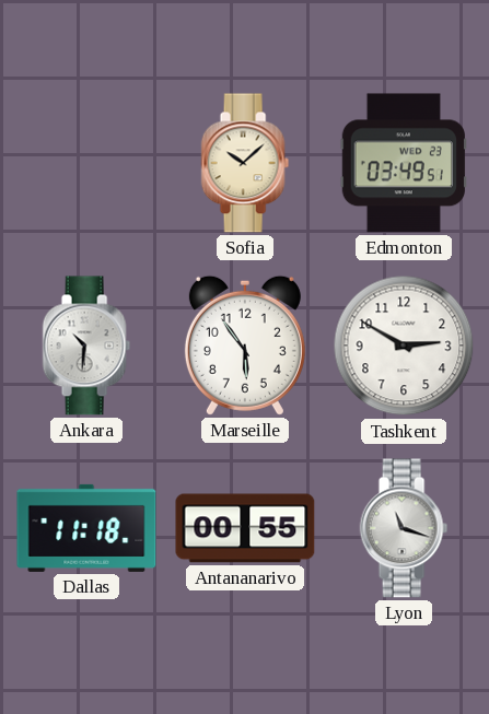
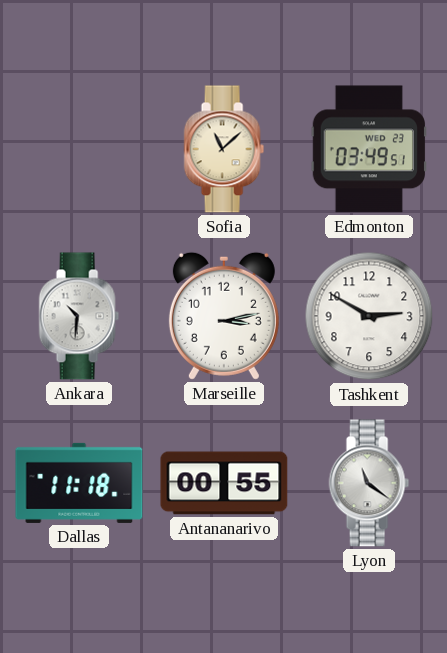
Sofia: 10:08 -> 11:08 (224, 149)
Marseille: 5:54 -> 3:13 (224, 316)
Lyon: 11:18 -> 11:21 (369, 483)
